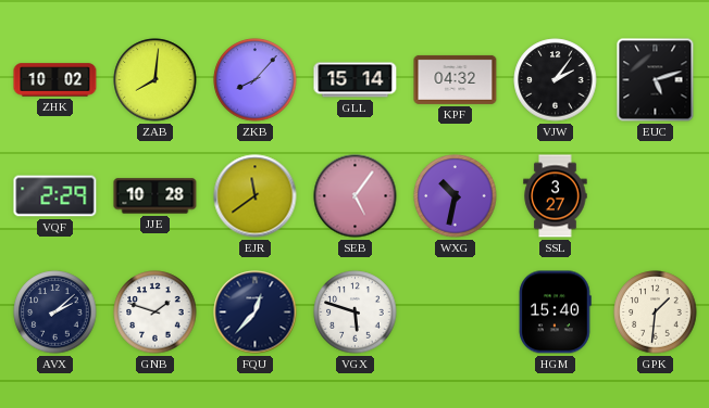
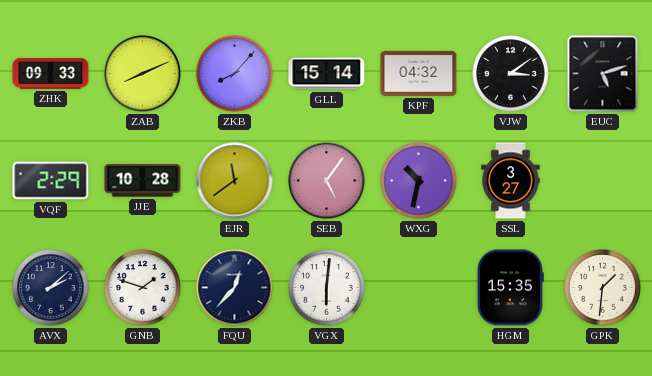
ZHK: 10:02 -> 09:33 (51, 74)
ZAB: 8:01 -> 8:11 (143, 74)
VJW: 2:06 -> 3:09 (511, 74)
VGX: 5:48 -> 6:01 (327, 288)
HGM: 15:40 -> 15:35 (511, 288)
